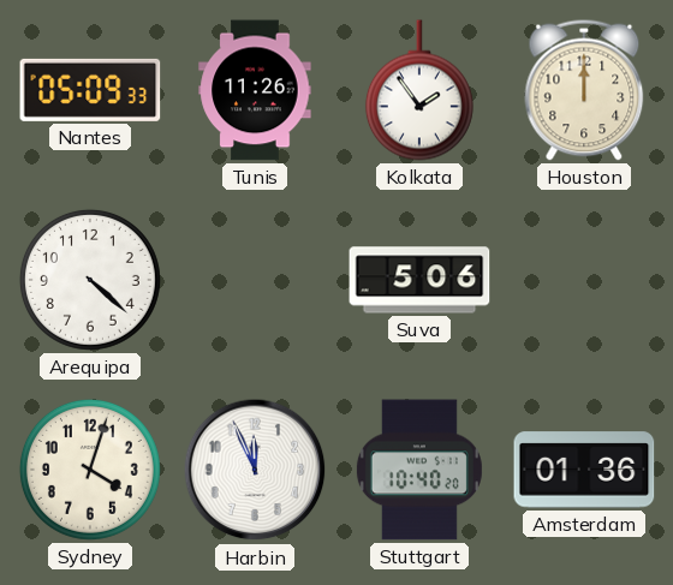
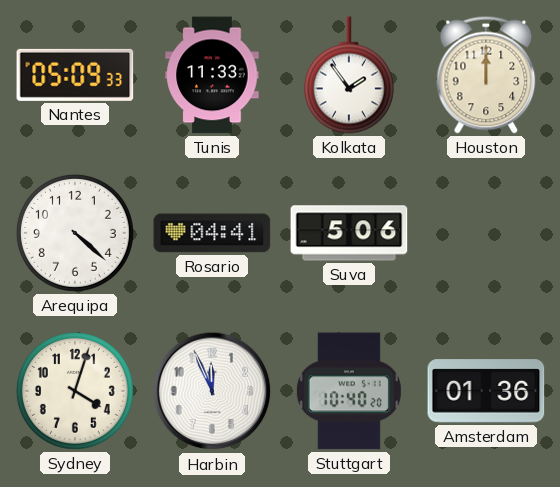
Tunis: 11:26 -> 11:33 (212, 75)
Rosario: none -> 04:41 (212, 233)
